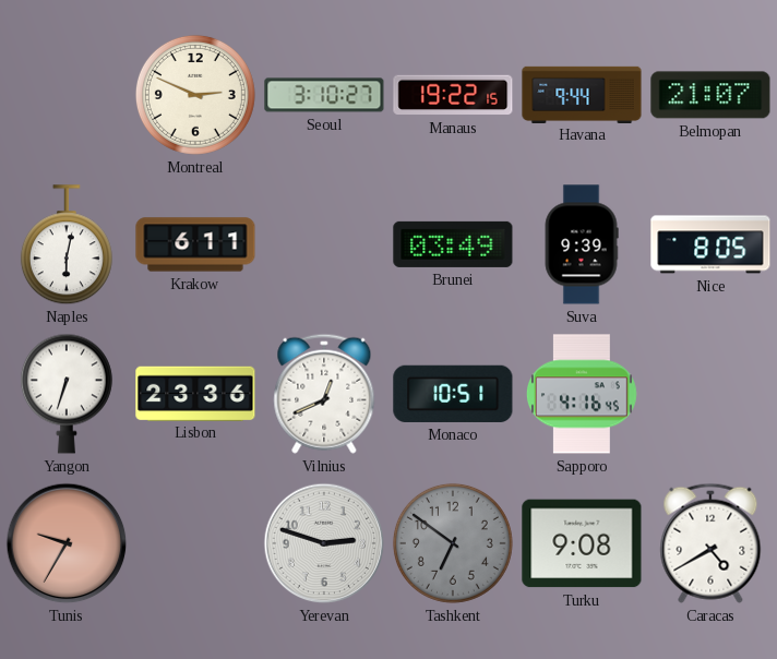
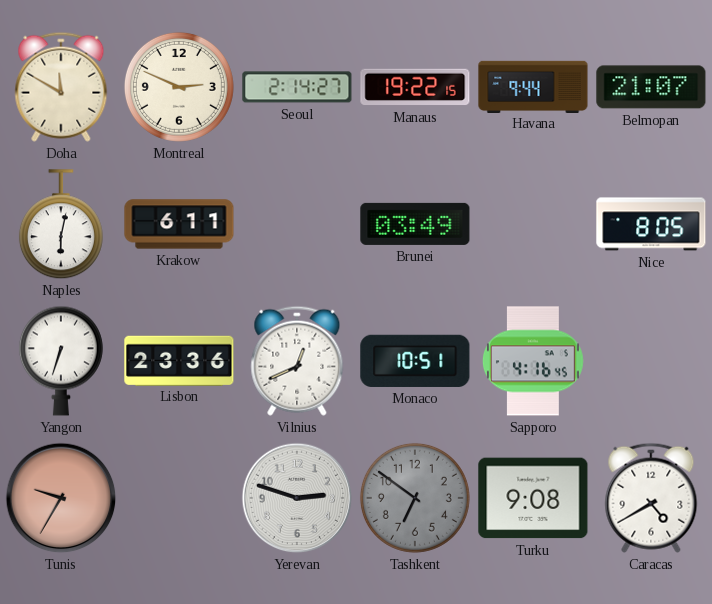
Doha: none -> 11:50 (61, 87)
Seoul: 3:10 -> 2:14 (297, 87)
Suva: 9:39 -> none (582, 244)
